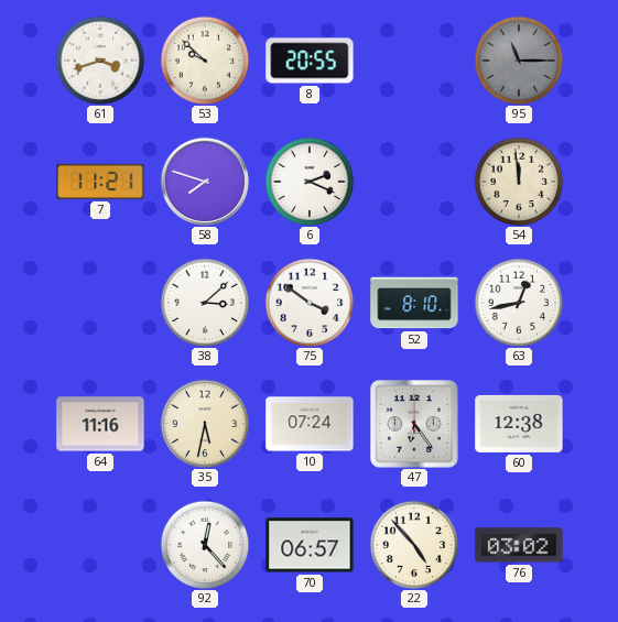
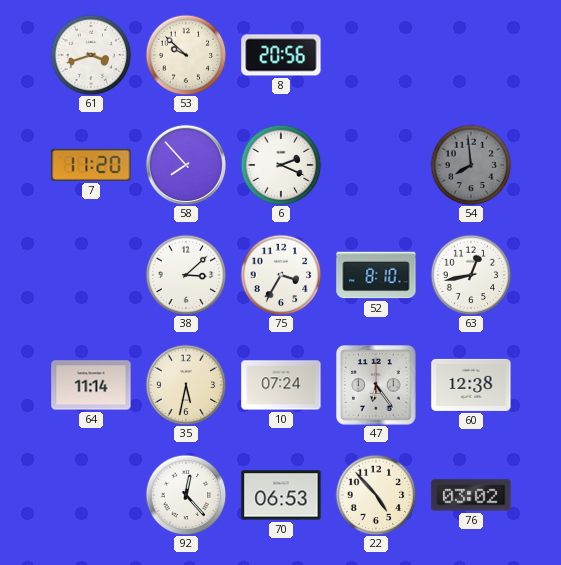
8: 20:55 -> 20:56 (281, 55)
95: 11:15 -> none (519, 61)
7: 11:21 -> 11:20 (91, 165)
58: 7:48 -> 7:53 (185, 164)
54: 11:59 -> 7:59 (471, 165)
54 dial: cream -> grey (471, 165)
75: 3:51 -> 3:35 (281, 275)
64: 11:16 -> 11:14 (91, 385)
70: 06:57 -> 06:53 (281, 495)
